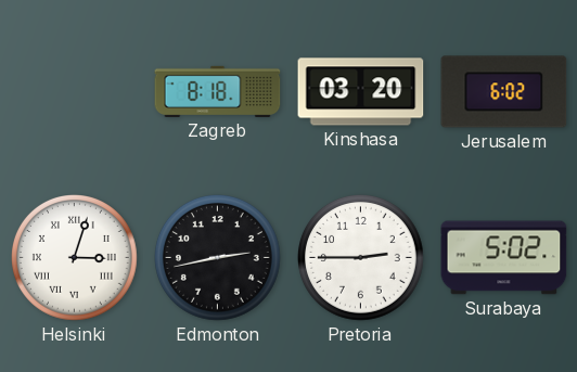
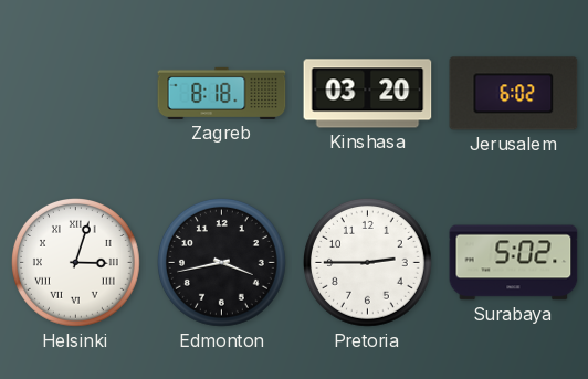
Edmonton: 2:43 -> 3:43 (222, 263)
